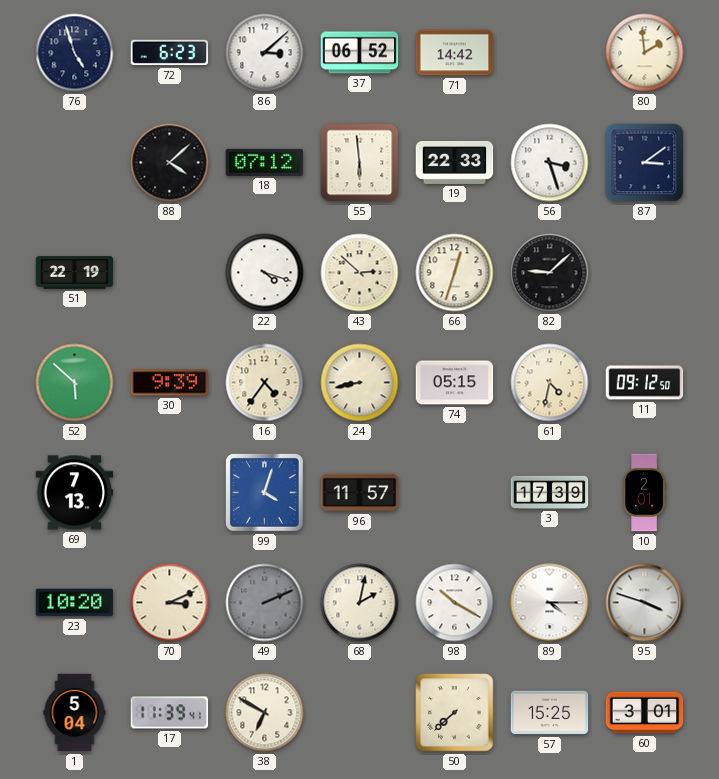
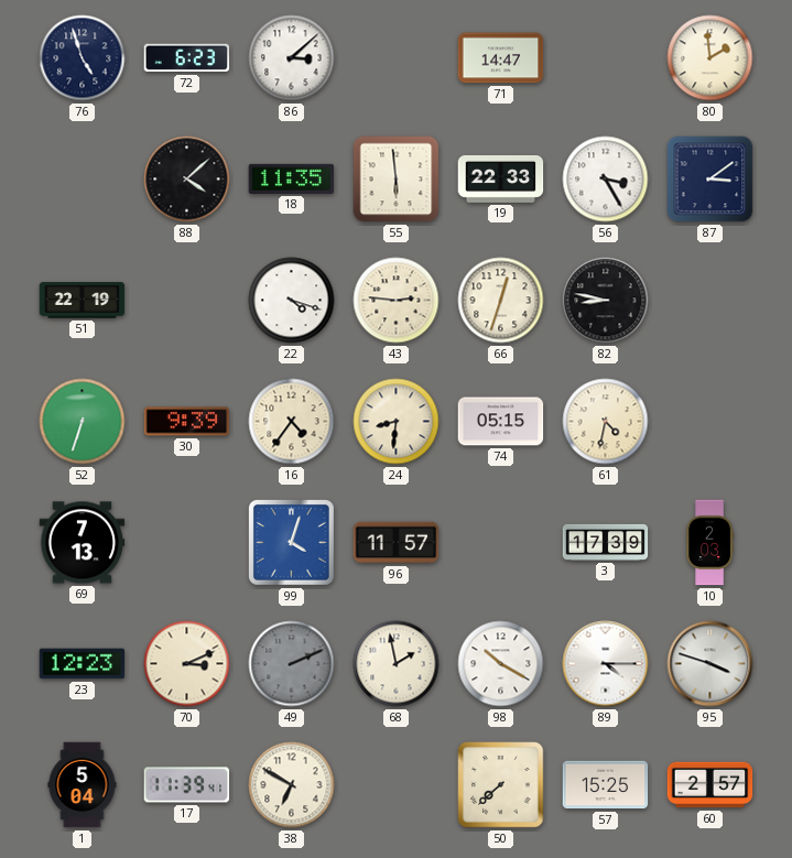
37: 06:52 -> none (360, 53)
71: 14:42 -> 14:47 (501, 58)
18: 07:12 -> 11:35 (292, 178)
56: 3:27 -> 3:25 (606, 180)
43: 2:52 -> 2:46 (397, 301)
82: 9:08 -> 8:47 (606, 301)
52: 5:52 -> 6:33 (83, 422)
24: 8:43 -> 8:31 (397, 422)
11: 09:12 -> none (645, 383)
10: 2:01 -> 2:03 (709, 543)
23: 10:20 -> 12:23 (83, 664)
68: 2:02 -> 1:58 (397, 664)
60: 3:01 -> 2:57 (710, 785)
